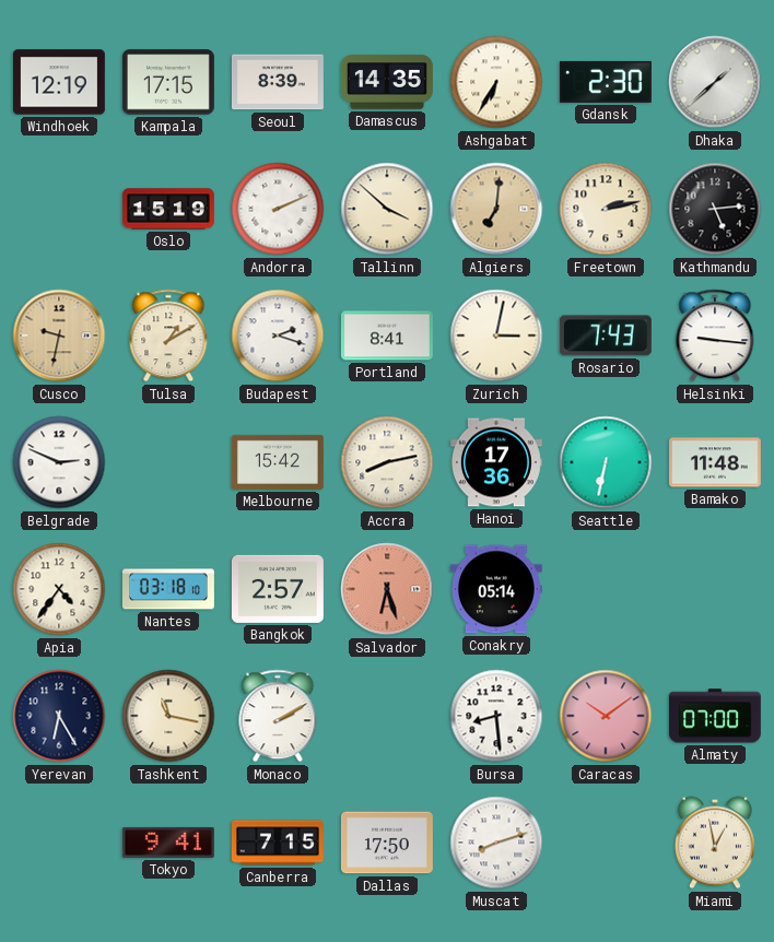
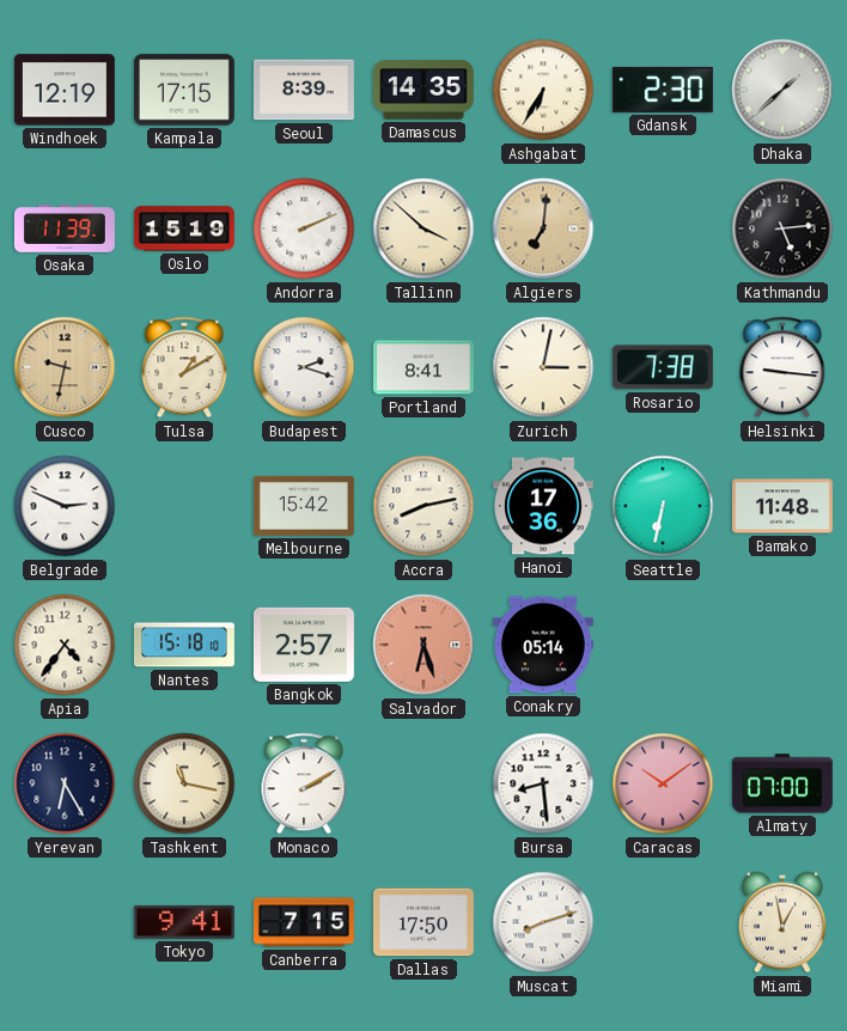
Osaka: none -> 11:39 (65, 228)
Freetown: 2:13 -> none (606, 209)
Rosario: 7:43 -> 7:38 (663, 367)
Nantes: 03:18 -> 15:18 (184, 645)
